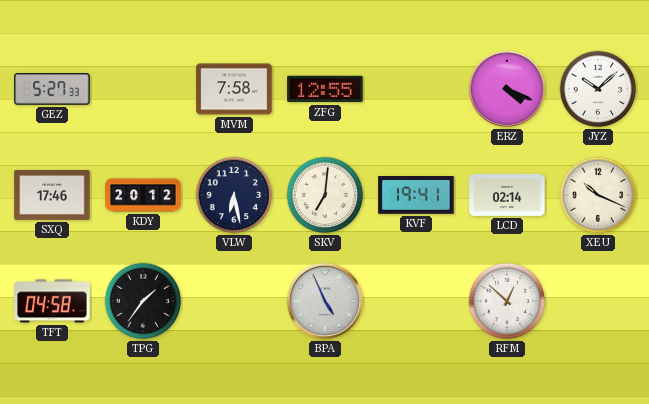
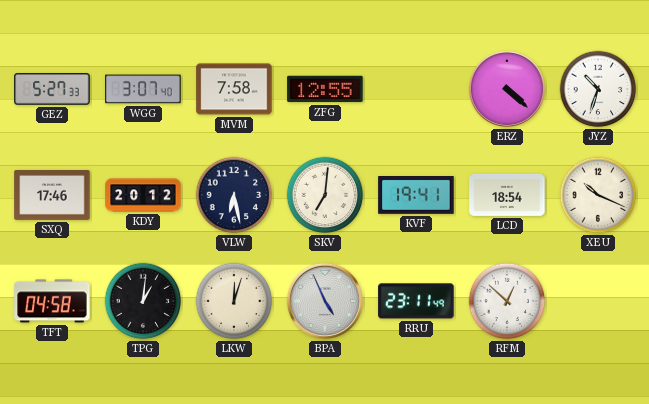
WGG: none -> 3:07 (143, 89)
ERZ: 4:19 -> 4:22 (507, 89)
JYZ: 10:08 -> 10:33 (598, 89)
LCD: 02:14 -> 18:54 (507, 195)
TPG: 1:36 -> 1:01 (143, 301)
LKW: none -> 12:03 (234, 301)
RRU: none -> 23:11 (416, 301)
